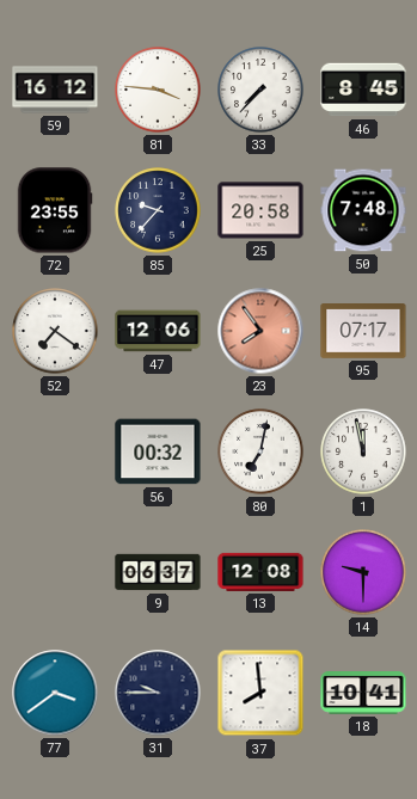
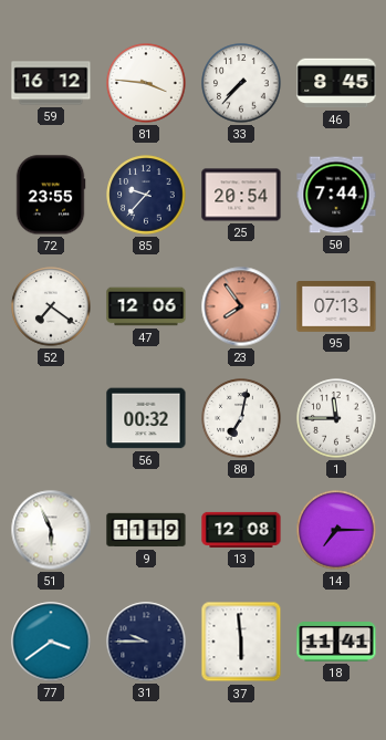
25: 20:58 -> 20:54 (241, 195)
50: 7:48 -> 7:44 (336, 195)
95: 07:17 -> 07:13 (336, 308)
1: 11:58 -> 11:45 (336, 418)
51: none -> 5:56 (51, 530)
9: 06:37 -> 11:19 (146, 530)
14: 9:30 -> 7:15 (336, 530)
37: 7:59 -> 5:59 (241, 642)
18: 10:41 -> 11:41 (336, 643)
